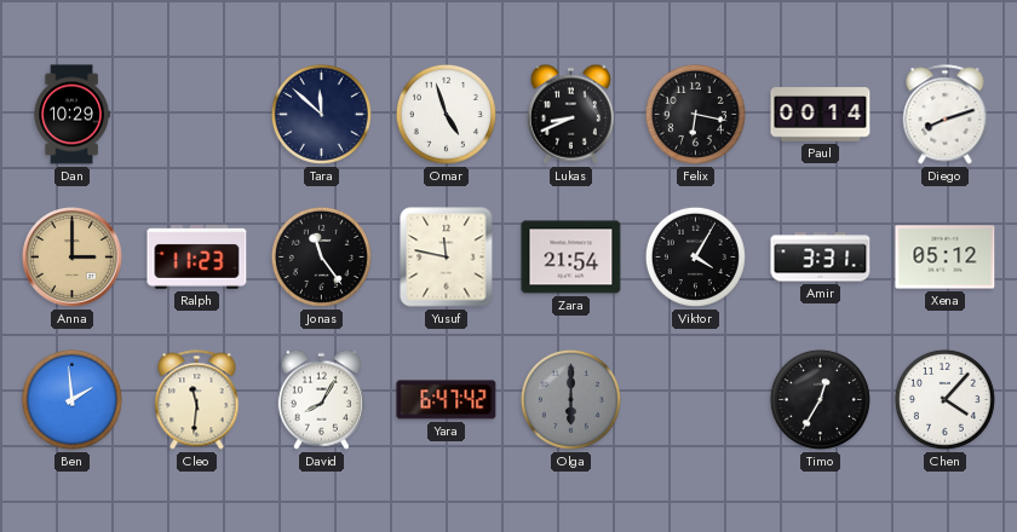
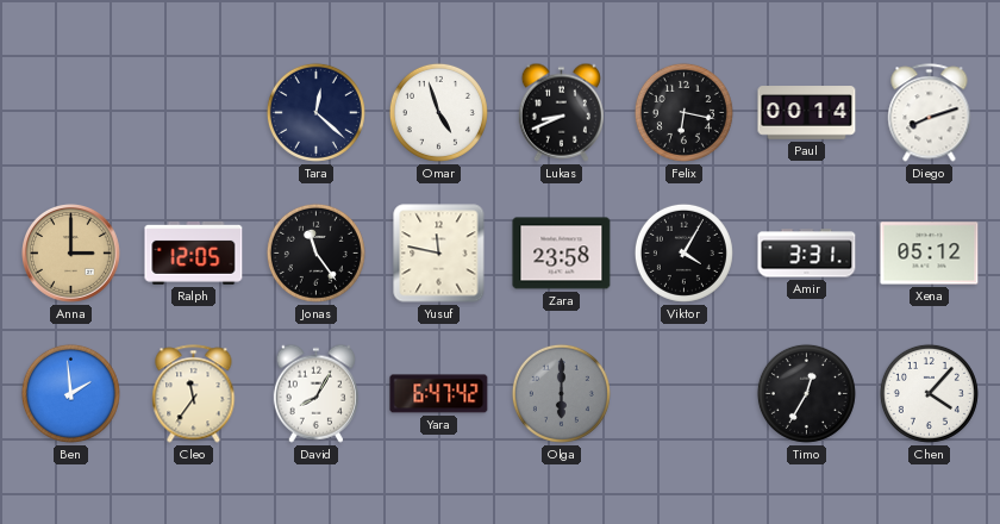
Dan: 10:29 -> none (71, 115)
Tara: 11:52 -> 12:22 (315, 112)
Ralph: 11:23 -> 12:05 (194, 254)
Zara: 21:54 -> 23:58 (562, 254)
Cleo: 11:31 -> 11:36 (194, 394)
